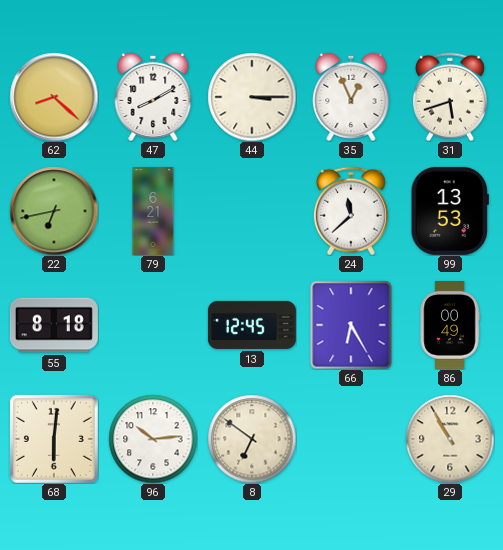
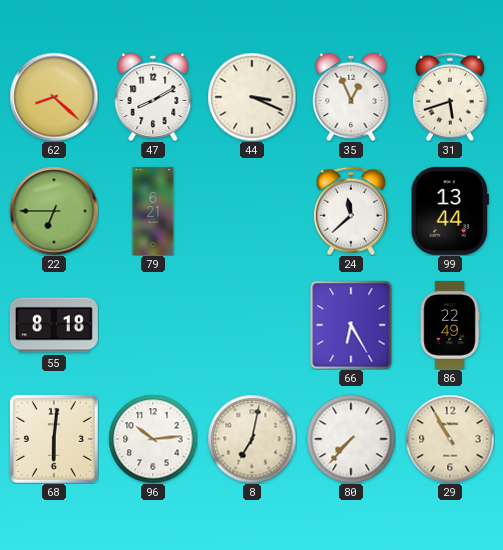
44: 3:15 -> 3:19 (252, 97)
22: 6:43 -> 6:45 (54, 211)
99: 13:53 -> 13:44 (450, 211)
13: 12:45 -> none (252, 325)
86: 00:49 -> 22:49 (450, 325)
8: 6:51 -> 7:02 (252, 439)
80: none -> 7:37 (351, 439)
